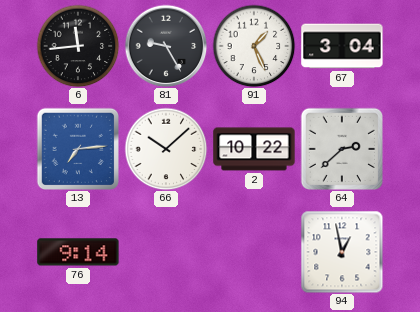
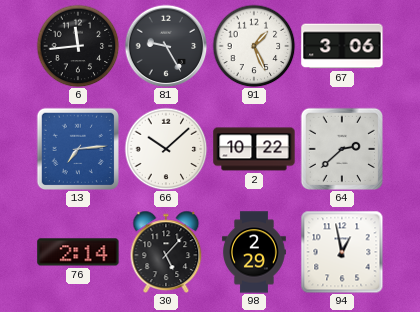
67: 3:04 -> 3:06 (342, 46)
76: 9:14 -> 2:14 (78, 252)
30: none -> 5:07 (166, 251)
98: none -> 2:29 (255, 252)
